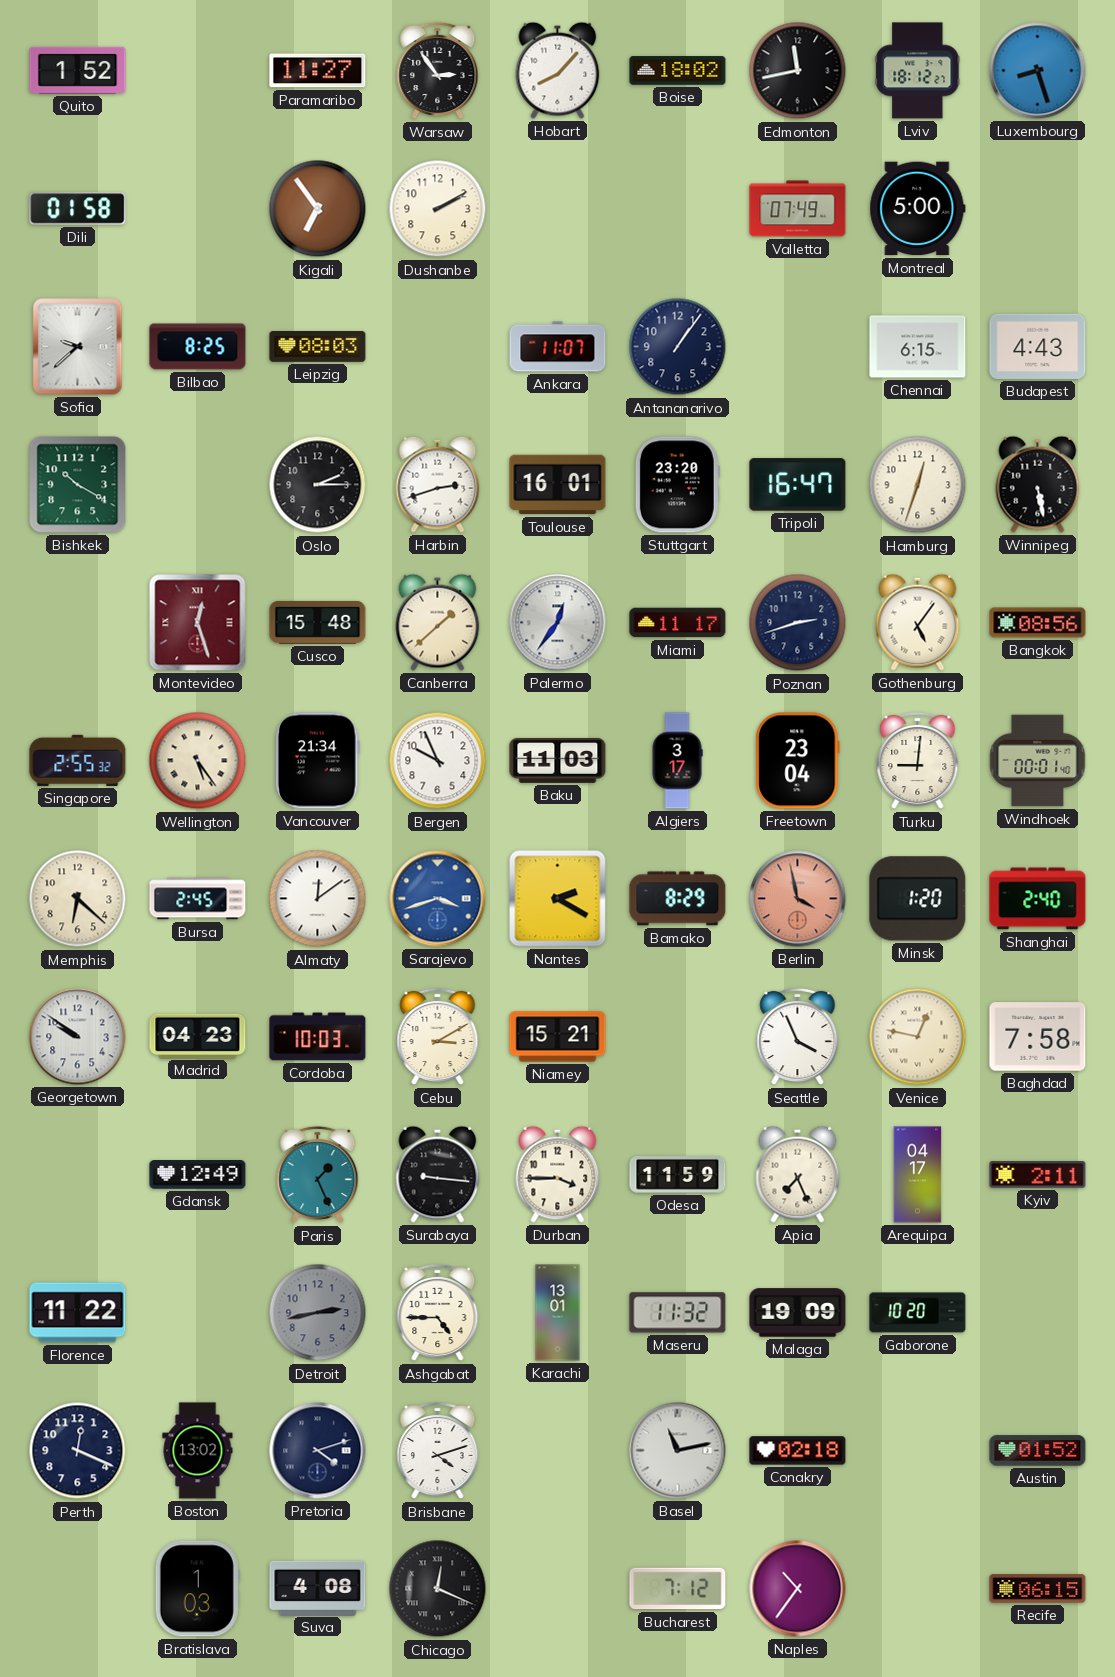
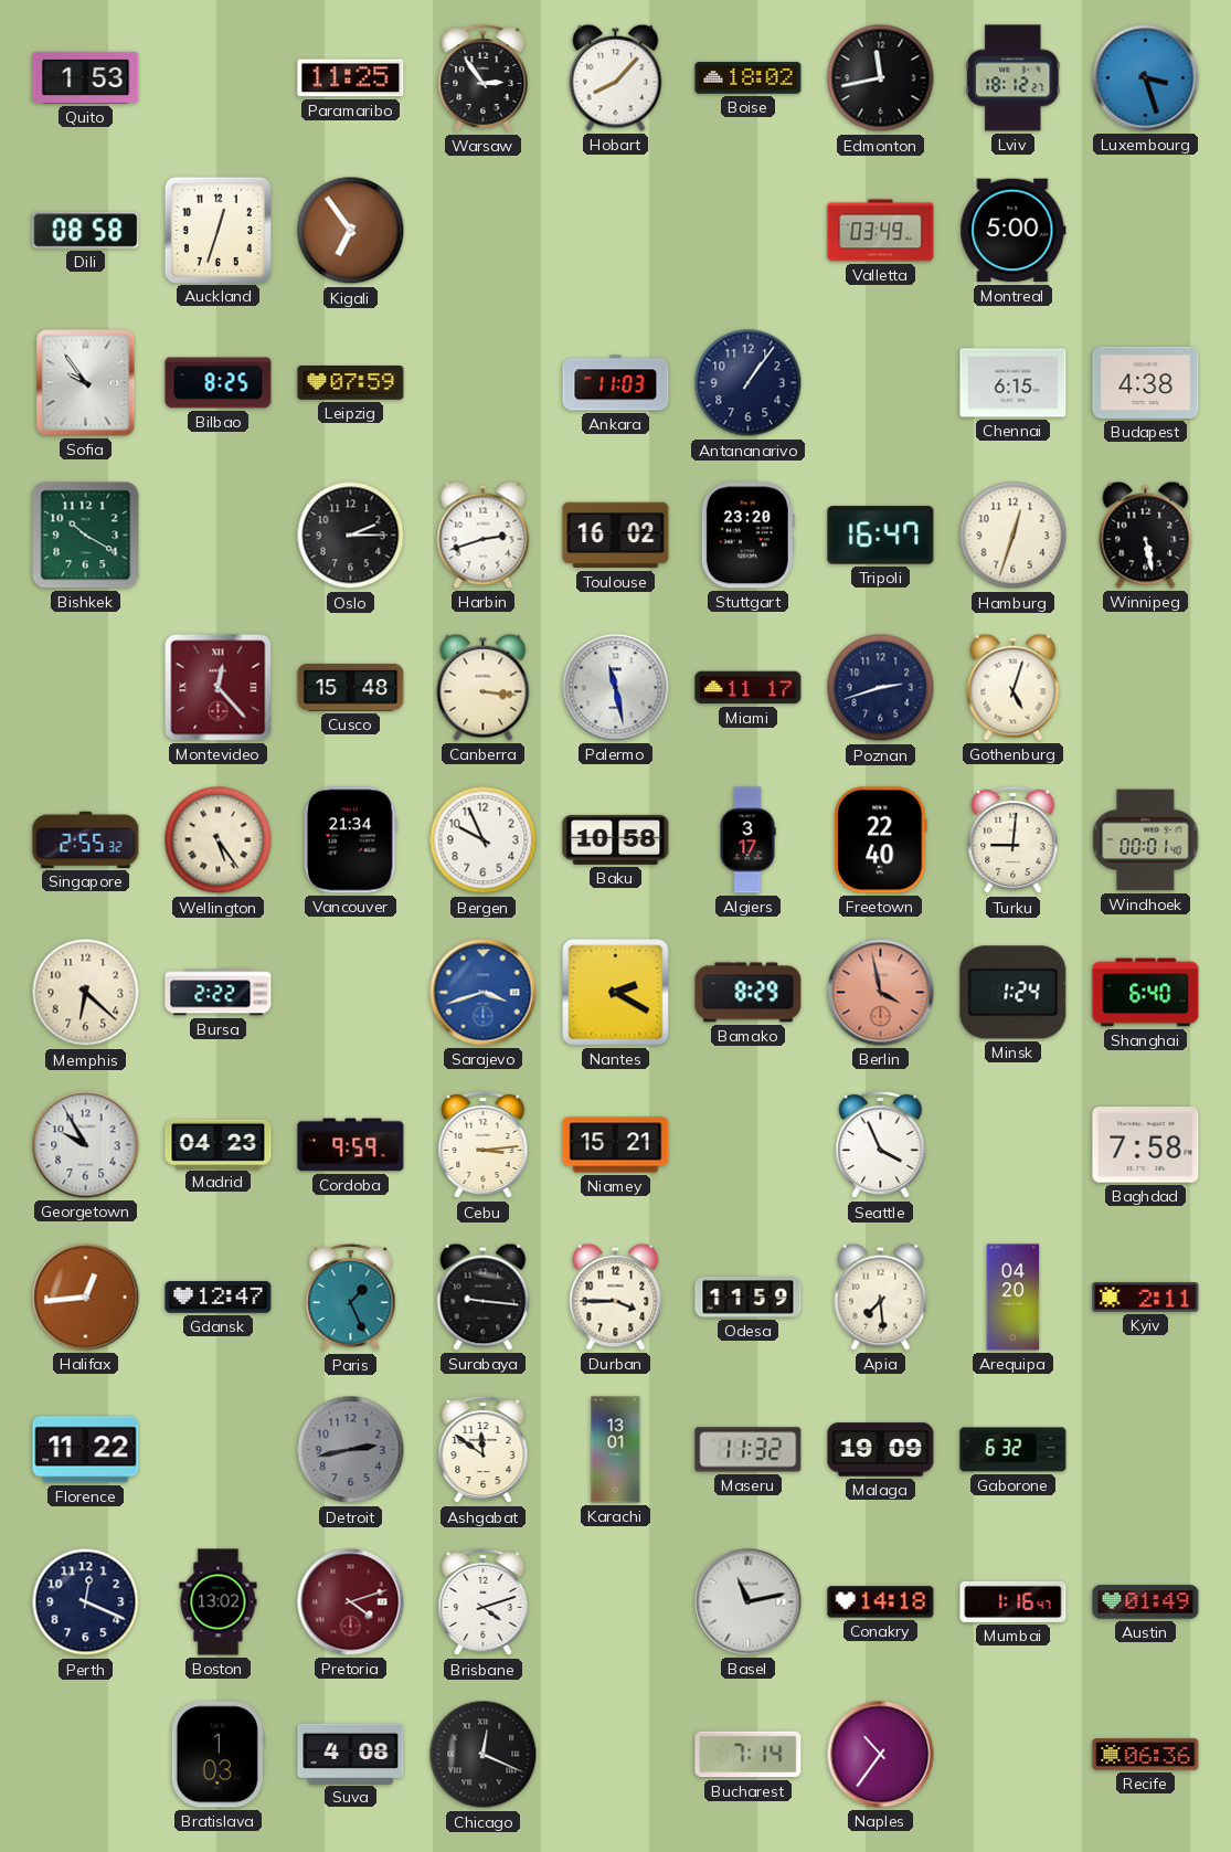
Quito: 1:52 -> 1:53 (86, 77)
Paramaribo: 11:27 -> 11:25 (351, 78)
Luxembourg: 8:27 -> 3:27 (1146, 78)
Dili: 01:58 -> 08:58 (86, 231)
Auckland: none -> 12:33 (217, 230)
Dushanbe: 2:10 -> none (438, 209)
Valletta: 07:49 -> 03:49 (881, 231)
Sofia: 9:38 -> 9:54 (86, 383)
Leipzig: 08:03 -> 07:59 (351, 383)
Ankara: 11:07 -> 11:03 (616, 383)
Budapest: 4:43 -> 4:38 (1146, 382)
Toulouse: 16:01 -> 16:02 (616, 536)
Montevideo: 12:27 -> 12:23 (219, 688)
Canberra: 1:38 -> 3:16 (484, 687)
Palermo: 12:36 -> 11:28 (616, 688)
Gothenburg: 5:06 -> 5:03 (1014, 687)
Bangkok: 08:56 -> none (1038, 623)
Baku: 11:03 -> 10:58 (616, 839)
Freetown: 23:04 -> 22:40 (881, 840)
Bursa: 2:45 -> 2:22 (219, 993)
Almaty: 12:09 -> none (318, 899)
Minsk: 1:20 -> 1:24 (1014, 993)
Shanghai: 2:40 -> 6:40 (1146, 993)
Georgetown: 9:51 -> 9:55 (86, 1145)
Cordoba: 10:03 -> 9:59 (351, 1145)
Cebu: 3:10 -> 3:14 (484, 1145)
Venice: 12:47 -> none (918, 1037)
Halifax: none -> 12:44 (86, 1298)
Gdansk: 12:49 -> 12:47 (219, 1298)
Apia: 7:26 -> 7:29 (881, 1297)
Arequipa: 04:17 -> 04:20 (1014, 1298)
Ashgabat: 4:45 -> 11:51 (484, 1450)
Gaborone: 10:20 -> 6:32 (1014, 1450)
Pretoria dial: navy -> burgundy (351, 1602)
Conakry: 02:18 -> 14:18 (881, 1602)
Mumbai: none -> 1:16 (1014, 1601)
Austin: 01:52 -> 01:49 (1146, 1602)
Bucharest: 7:12 -> 7:14 (749, 1755)
Recife: 06:15 -> 06:36 (1146, 1755)
